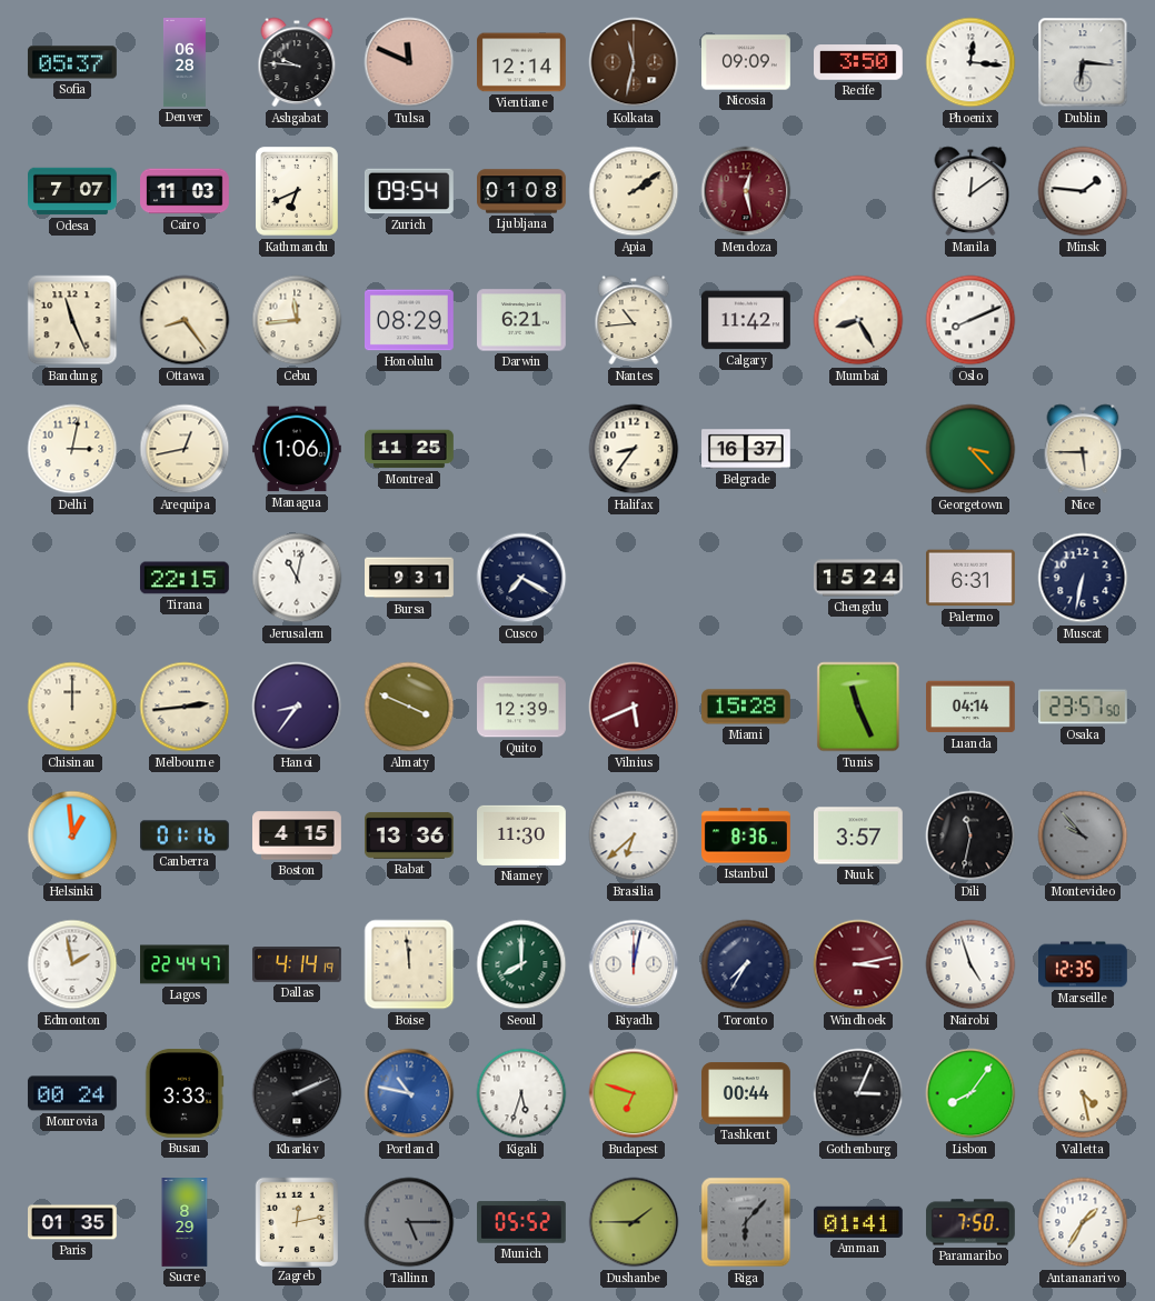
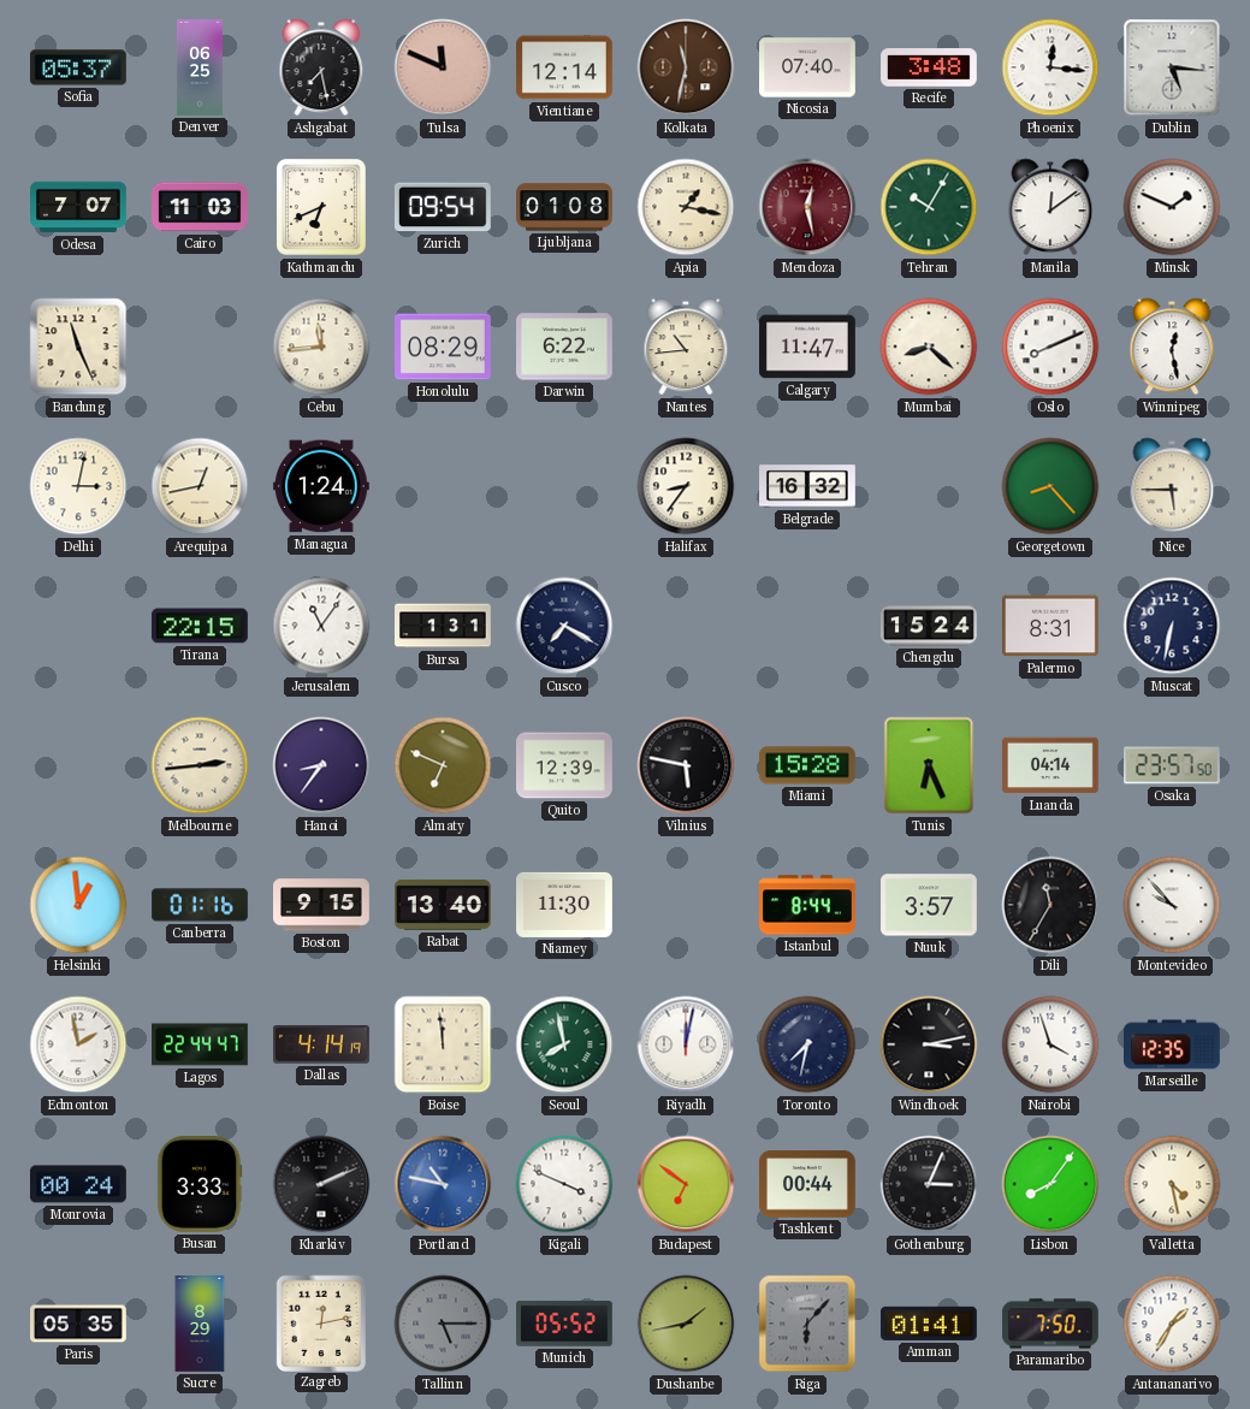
Denver: 06:28 -> 06:25 (200, 67)
Ashgabat: 9:46 -> 7:28 (321, 67)
Nicosia: 09:09 -> 07:40 (808, 67)
Recife: 3:50 -> 3:48 (930, 67)
Dublin: 6:16 -> 5:16 (1172, 67)
Apia: 2:09 -> 1:17 (686, 207)
Tehran: none -> 10:05 (929, 207)
Minsk: 1:46 -> 1:49 (1172, 207)
Ottawa: 8:24 -> none (185, 320)
Darwin: 6:21 -> 6:22 (565, 347)
Calgary: 11:42 -> 11:47 (808, 347)
Mumbai: 8:25 -> 8:22 (929, 347)
Winnipeg: none -> 12:28 (1172, 347)
Managua: 1:06 -> 1:24 (321, 486)
Montreal: 11:25 -> none (410, 449)
Belgrade: 16:37 -> 16:32 (808, 486)
Georgetown: 3:23 -> 8:23 (1050, 486)
Jerusalem: 11:02 -> 11:06 (321, 626)
Bursa: 9:31 -> 1:31 (444, 626)
Palermo: 6:31 -> 8:31 (1051, 626)
Chisinau: 12:00 -> none (72, 707)
Almaty: 3:49 -> 6:49 (443, 765)
Vilnius: 5:41 -> 5:47 (686, 765)
Vilnius dial: burgundy -> black (686, 765)
Tunis: 11:26 -> 6:26 (929, 765)
Boston: 4:15 -> 9:15 (322, 905)
Rabat: 13:36 -> 13:40 (444, 905)
Brasilia: 6:38 -> none (634, 835)
Istanbul: 8:36 -> 8:44 (808, 905)
Dili: 11:32 -> 11:35 (1050, 905)
Montevideo dial: grey -> white (1172, 905)
Seoul: 8:00 -> 7:58 (564, 1044)
Toronto: 7:35 -> 7:32 (807, 1044)
Windhoek dial: burgundy -> black (929, 1044)
Nairobi: 4:57 -> 3:57 (1050, 1044)
Kigali: 5:33 -> 3:49 (564, 1184)
Budapest: 6:48 -> 6:51 (686, 1184)
Paris: 01:35 -> 05:35 (79, 1324)
Dushanbe: 1:45 -> 1:43 (686, 1324)
